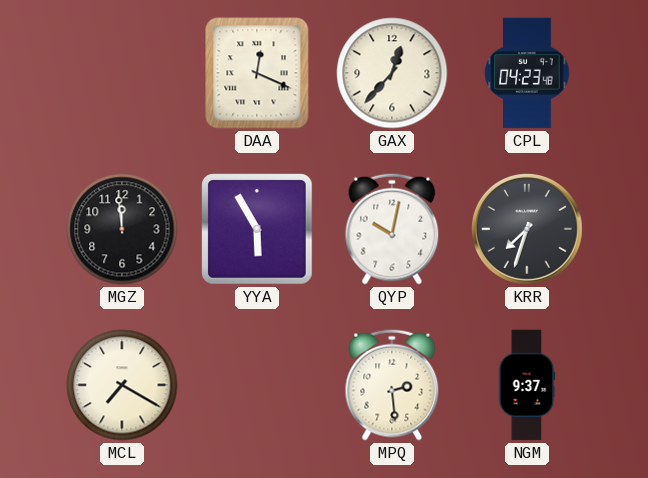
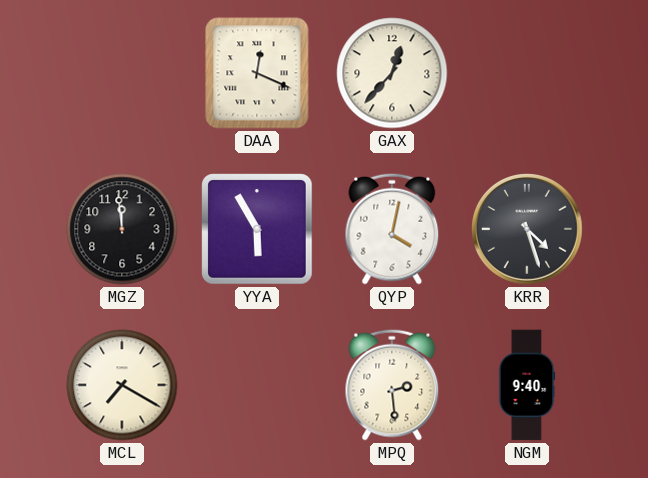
CPL: 04:23 -> none (527, 73)
QYP: 10:02 -> 4:02 (392, 229)
KRR: 7:33 -> 4:27 (528, 230)
NGM: 9:37 -> 9:40 (527, 385)
